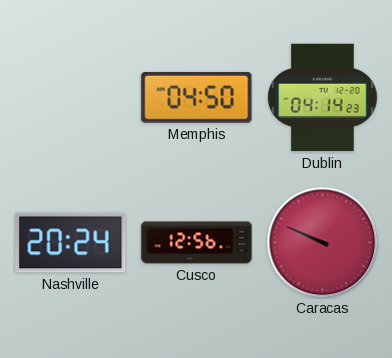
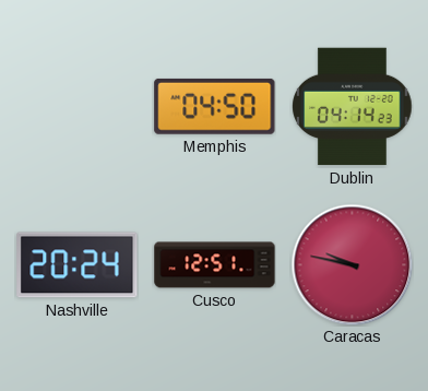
Cusco: 12:56 -> 12:51 (215, 265)
Caracas: 9:49 -> 9:47 (352, 264)
